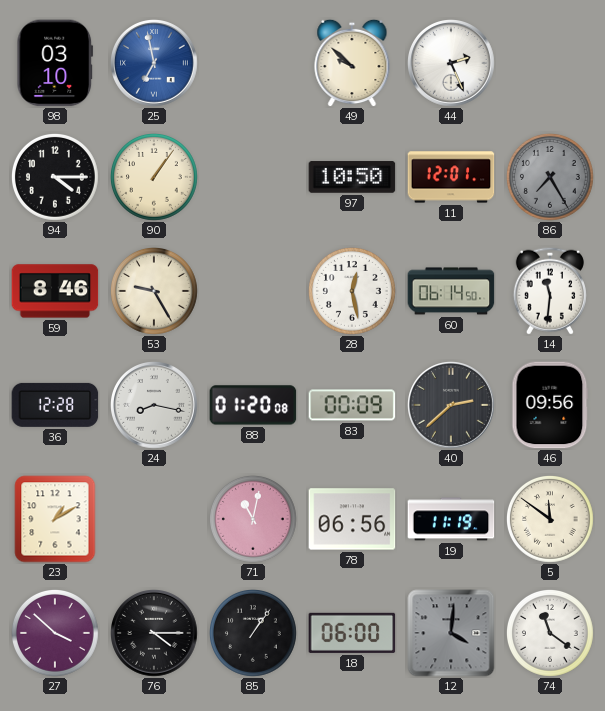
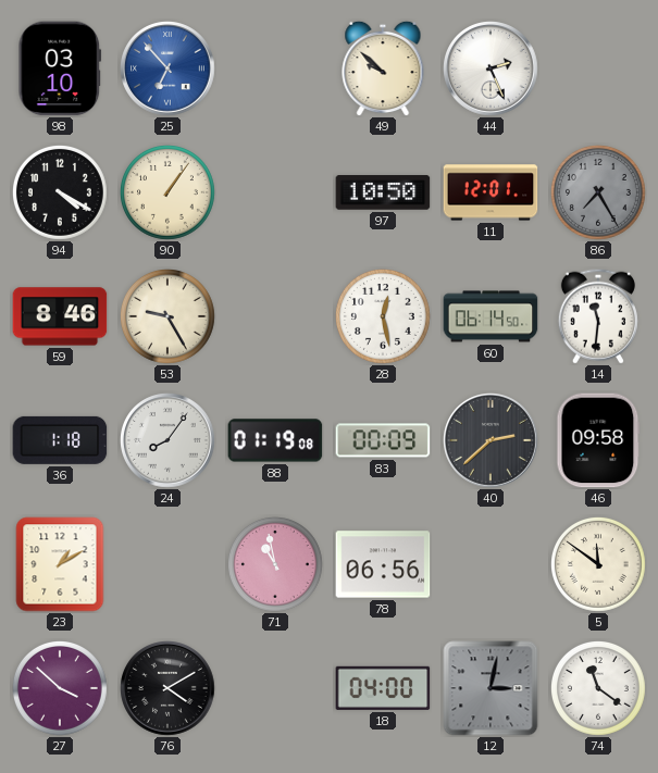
25: 6:58 -> 6:53 (169, 70)
94: 4:15 -> 4:20 (61, 194)
36: 12:28 -> 1:18 (60, 440)
24: 8:17 -> 8:06 (169, 441)
88: 01:20 -> 01:19 (275, 440)
46: 09:56 -> 09:58 (598, 440)
71: 11:02 -> 10:58 (276, 565)
19: 11:19 -> none (451, 519)
76: 4:15 -> 4:10 (169, 689)
85: 1:06 -> none (254, 634)
18: 06:00 -> 04:00 (383, 688)
12: 4:01 -> 3:02 (491, 688)
